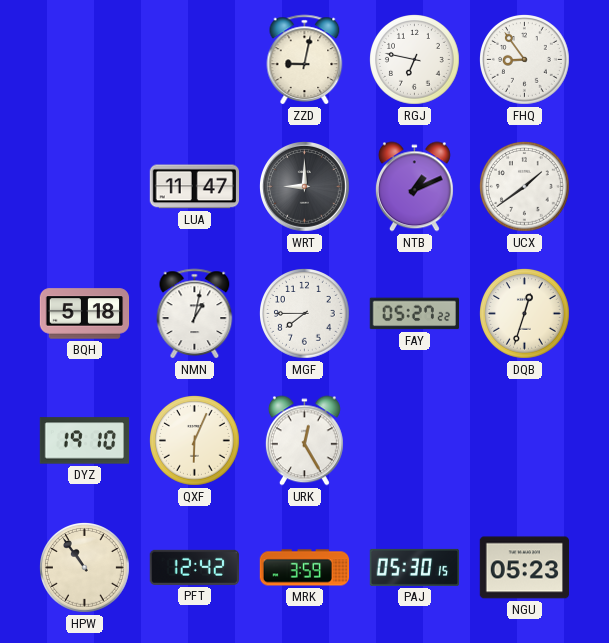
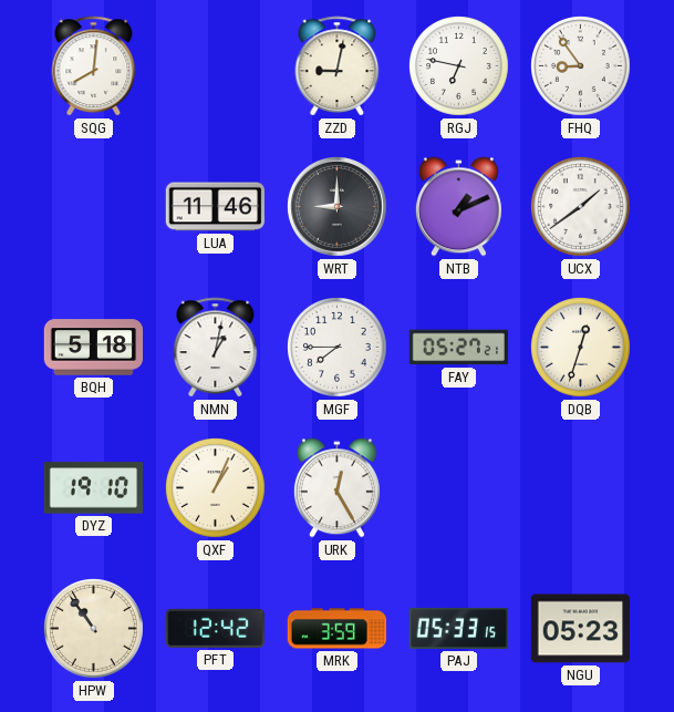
SQG: none -> 8:01 (94, 66)
LUA: 11:47 -> 11:46 (215, 207)
FAY: 05:27:22 -> 05:27:21 (458, 348)
QXF: 6:04 -> 1:04 (216, 488)
PAJ: 05:30 -> 05:33 (459, 628)
